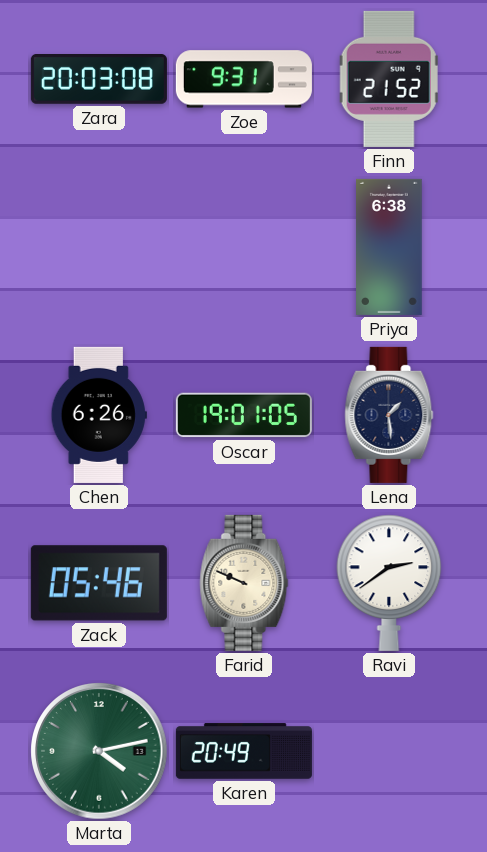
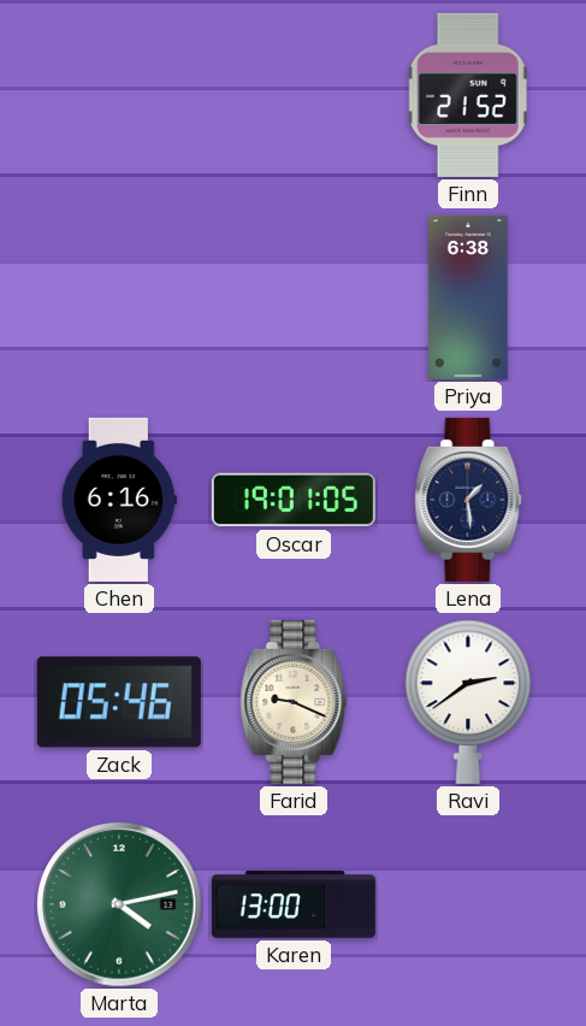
Zara: 20:03 -> none (99, 80)
Zoe: 9:31 -> none (244, 79)
Chen: 6:26 -> 6:16 (119, 500)
Farid: 9:49 -> 9:19 (294, 702)
Karen: 20:49 -> 13:00 (294, 904)
